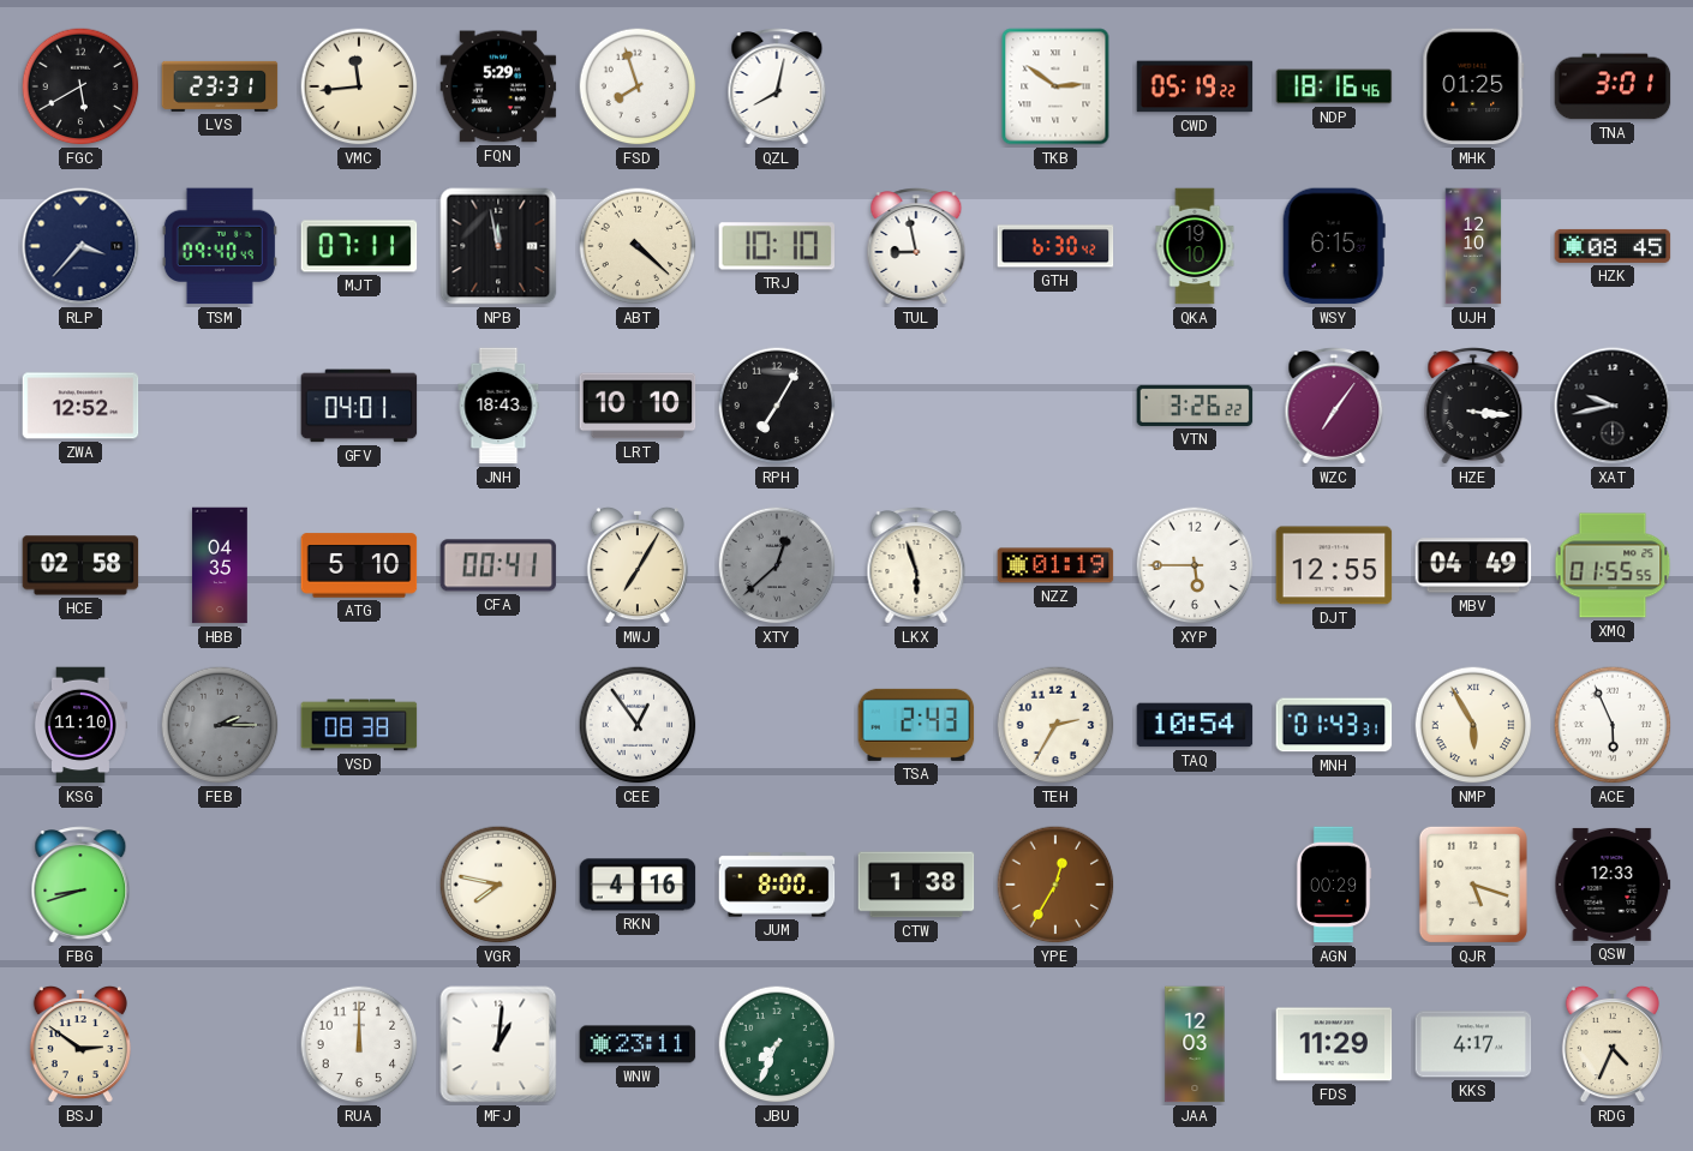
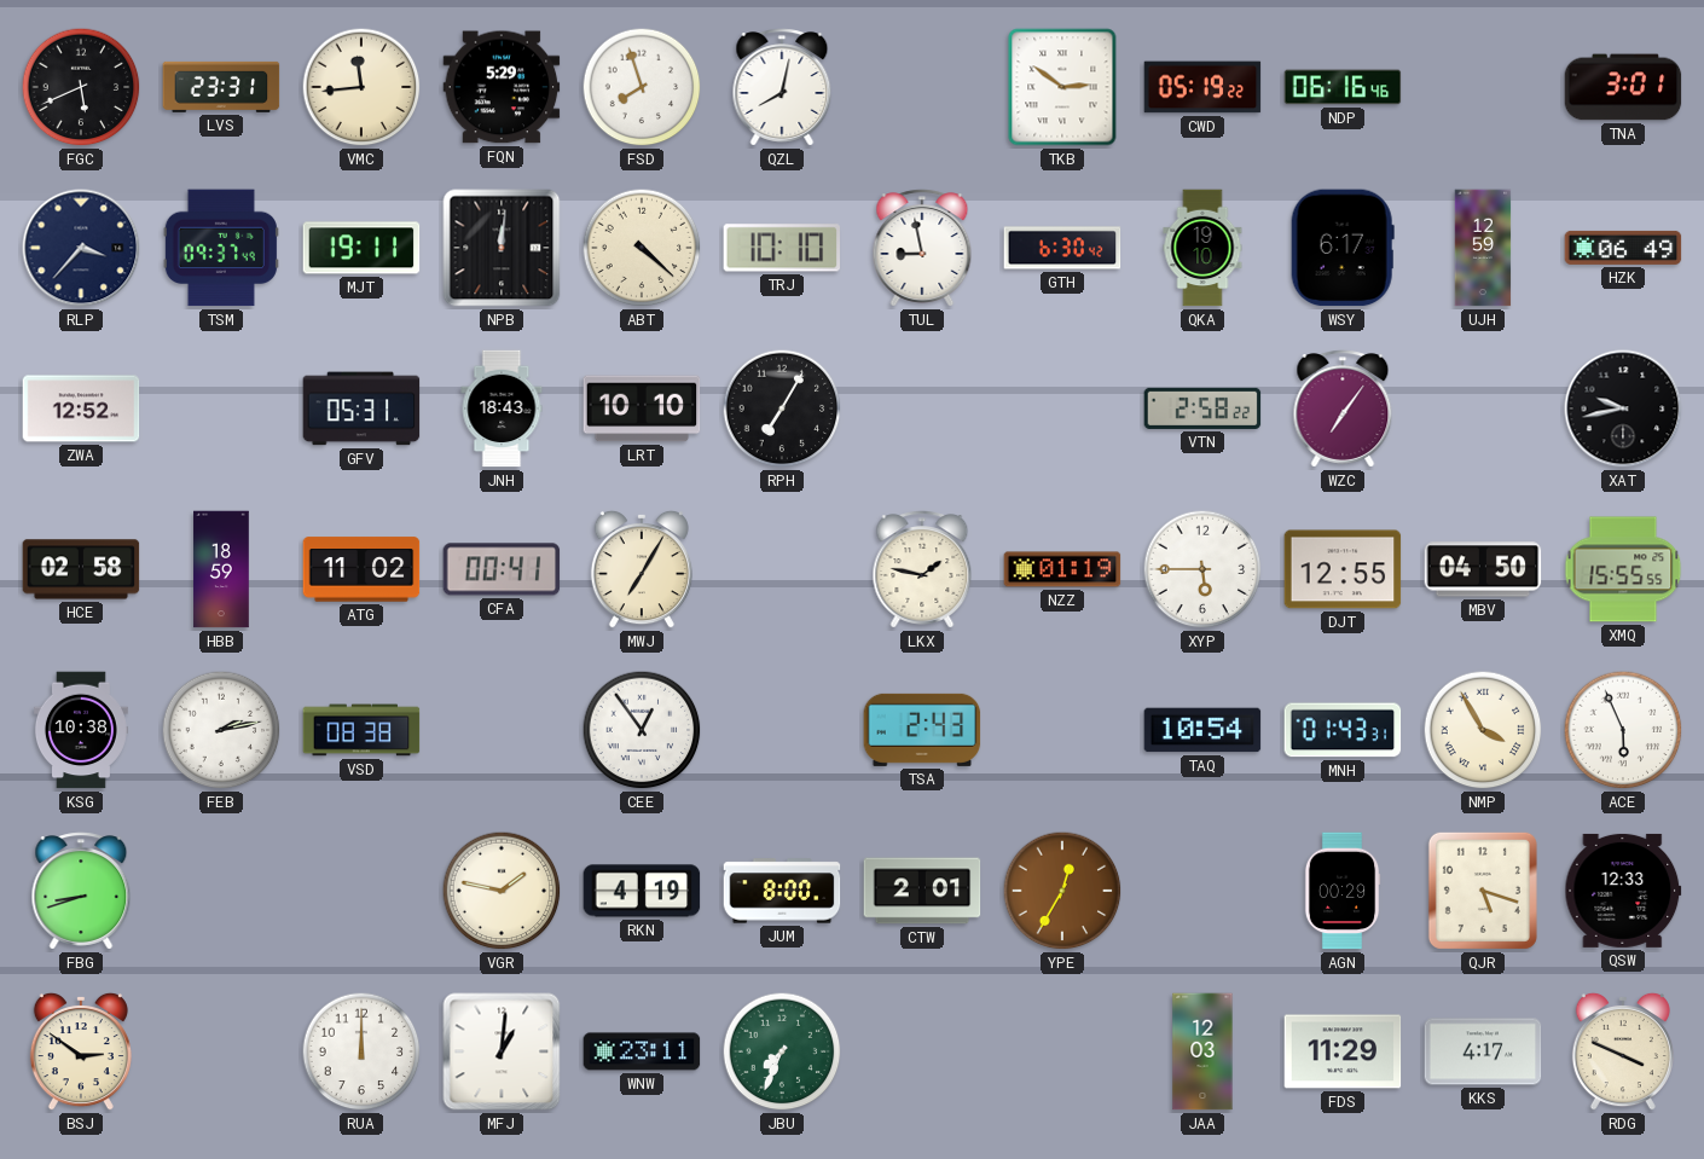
FGC: 5:40 -> 5:41 (81, 87)
NDP: 18:16 -> 06:16 (1343, 87)
MHK: 01:25 -> none (1473, 86)
TSM: 09:40 -> 09:37 (221, 248)
MJT: 07:11 -> 19:11 (361, 248)
NPB: 11:58 -> 12:01 (502, 248)
WSY: 6:15 -> 6:17 (1343, 248)
UJH: 12:10 -> 12:59 (1483, 248)
HZK: 08:45 -> 06:49 (1623, 248)
GFV: 04:01 -> 05:31 (361, 408)
VTN: 3:26 -> 2:58 (1202, 408)
HZE: 3:16 -> none (1473, 406)
HBB: 04:35 -> 18:59 (221, 569)
ATG: 5:10 -> 11:02 (361, 569)
XTY: 12:38 -> none (777, 565)
LKX: 5:57 -> 1:47 (922, 569)
MBV: 04:49 -> 04:50 (1483, 569)
XMQ: 01:55 -> 15:55 (1623, 569)
KSG: 11:10 -> 10:38 (81, 730)
FEB: 2:15 -> 2:13 (221, 730)
FEB dial: grey -> white (221, 730)
TEH: 2:35 -> none (1055, 725)
NMP: 5:55 -> 3:55 (1483, 730)
VGR: 7:47 -> 1:47 (502, 891)
RKN: 4:16 -> 4:19 (642, 891)
CTW: 1:38 -> 2:01 (922, 891)
RDG: 4:34 -> 3:49 (1623, 1051)
